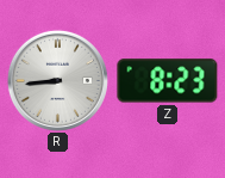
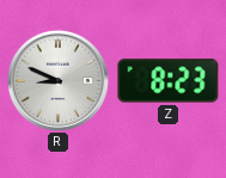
R: 8:44 -> 8:49 (57, 80)
